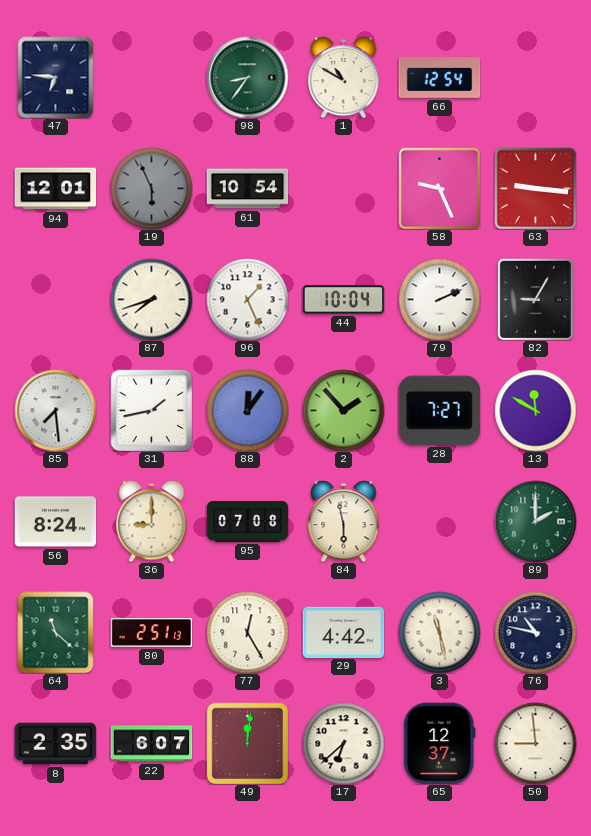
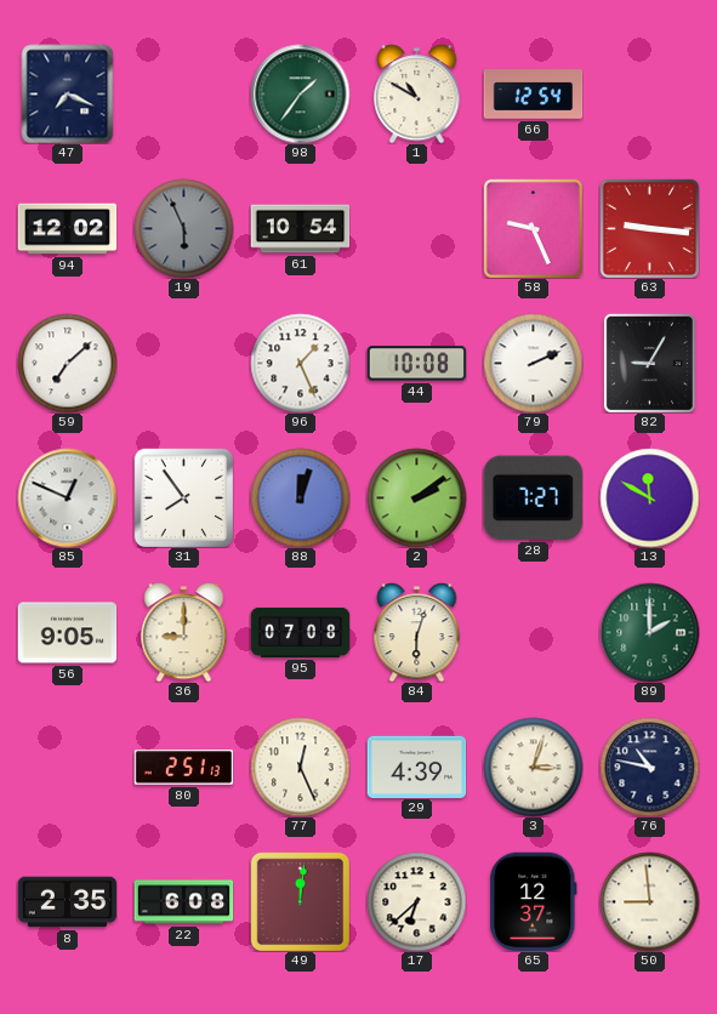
47: 6:46 -> 7:19 (68, 93)
98: 8:36 -> 1:36 (300, 93)
94: 12:01 -> 12:02 (67, 229)
59: none -> 7:08 (67, 363)
87: 7:42 -> none (151, 299)
44: 10:04 -> 10:08 (416, 364)
85: 7:29 -> 12:49 (67, 497)
31: 1:43 -> 7:54 (183, 497)
88: 12:06 -> 12:03 (300, 497)
2: 1:53 -> 2:09 (416, 497)
56: 8:24 -> 9:05 (67, 633)
84: 5:58 -> 6:03 (417, 633)
64: 11:22 -> none (56, 632)
77: 12:25 -> 12:26 (300, 767)
29: 4:42 -> 4:39 (416, 767)
3: 11:28 -> 3:03 (533, 767)
22: 6:07 -> 6:08 (183, 902)
